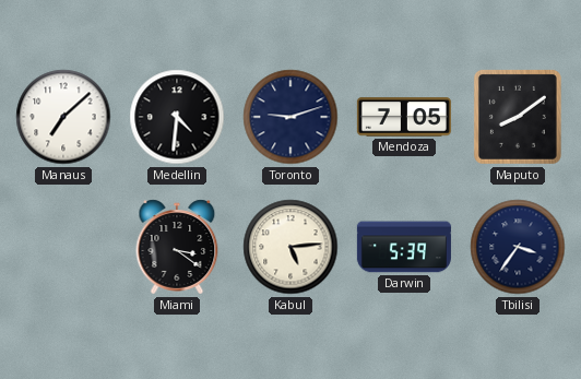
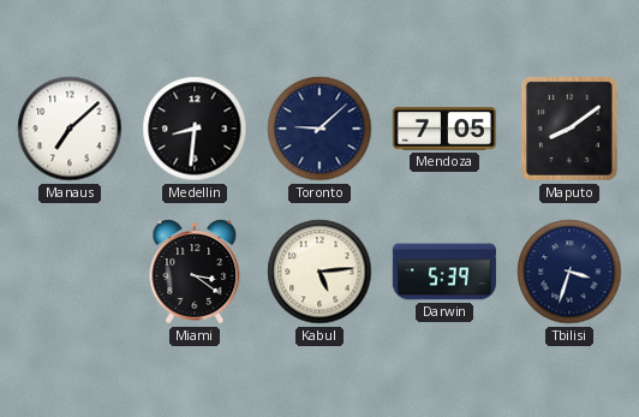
Medellin: 4:31 -> 8:31 (195, 129)
Toronto: 9:12 -> 9:08 (319, 129)
Tbilisi: 3:36 -> 3:33 (569, 272)
